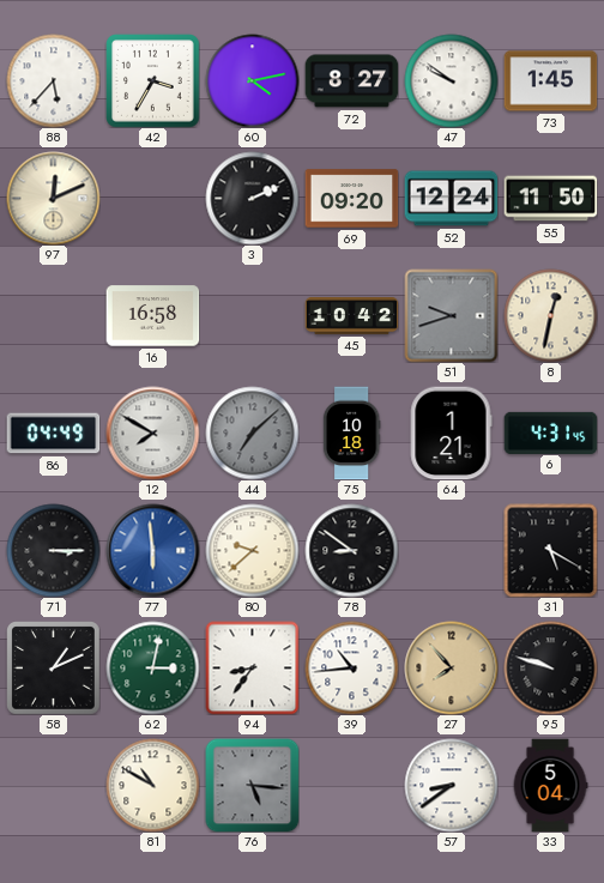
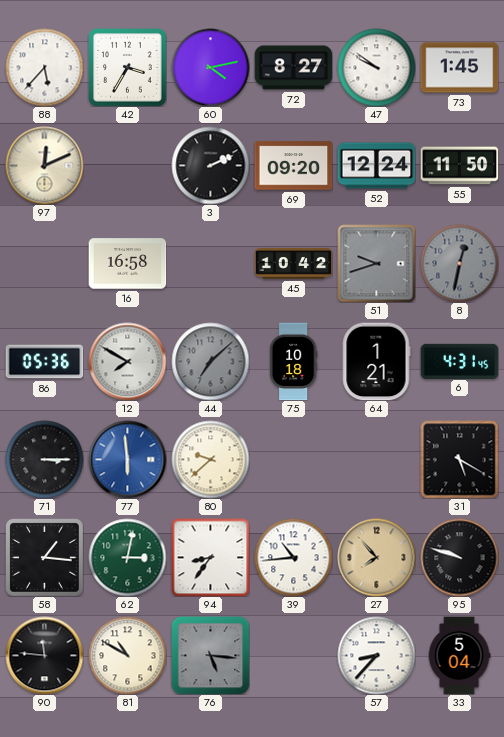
8 dial: cream -> grey (459, 263)
86: 04:49 -> 05:36 (44, 362)
78: 8:51 -> none (351, 550)
58: 1:11 -> 1:16 (45, 558)
90: none -> 11:46 (44, 655)
57: 8:39 -> 8:37 (376, 655)
